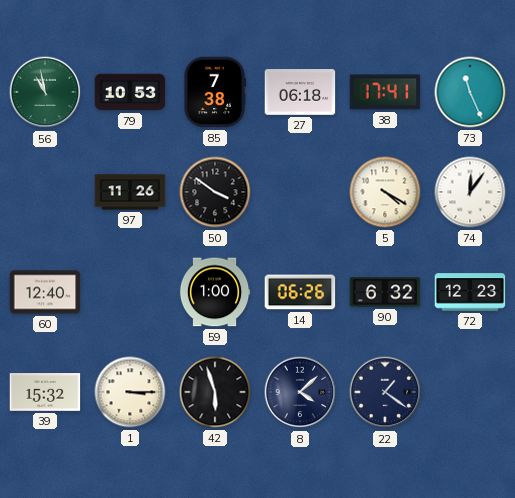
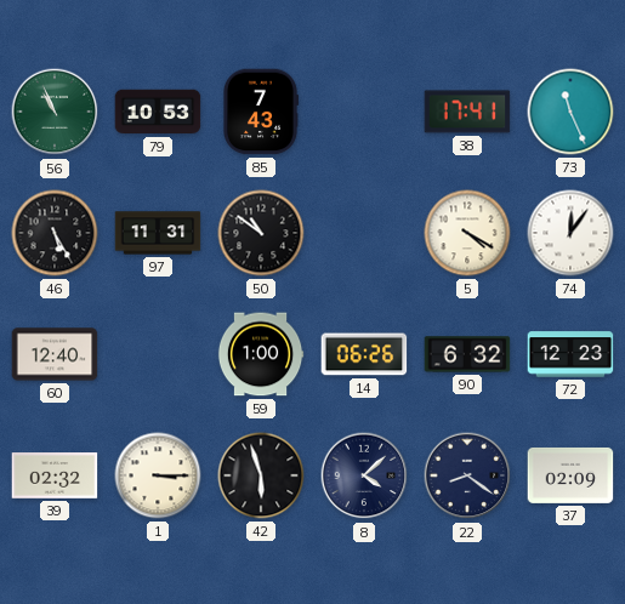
56: 10:58 -> 10:56 (55, 112)
85: 7:38 -> 7:43 (260, 112)
27: 06:18 -> none (300, 93)
46: none -> 5:25 (55, 233)
97: 11:26 -> 11:31 (158, 233)
50: 3:51 -> 10:51 (261, 233)
39: 15:32 -> 02:32 (55, 475)
22: 1:21 -> 8:21 (467, 475)
37: none -> 02:09 (570, 475)
